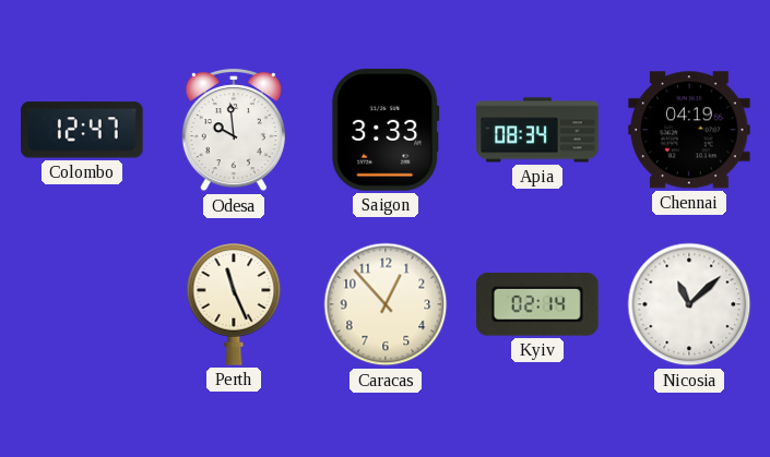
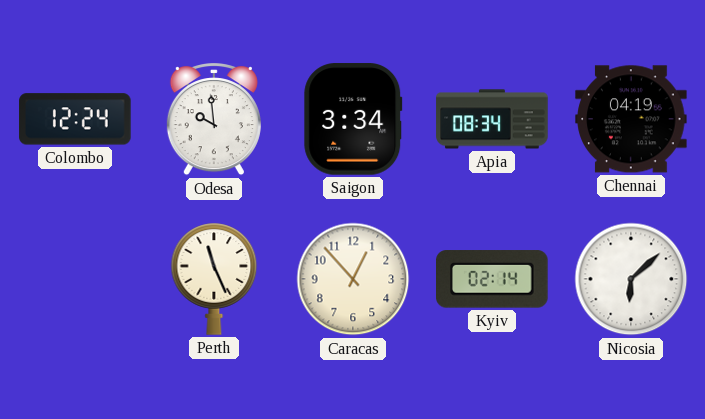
Colombo: 12:47 -> 12:24 (75, 119)
Saigon: 3:33 -> 3:34 (353, 119)
Nicosia: 11:08 -> 6:08 (631, 279)
